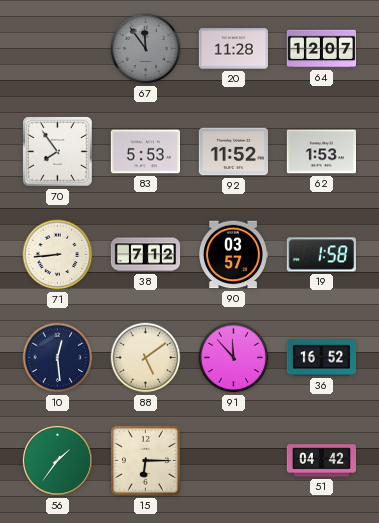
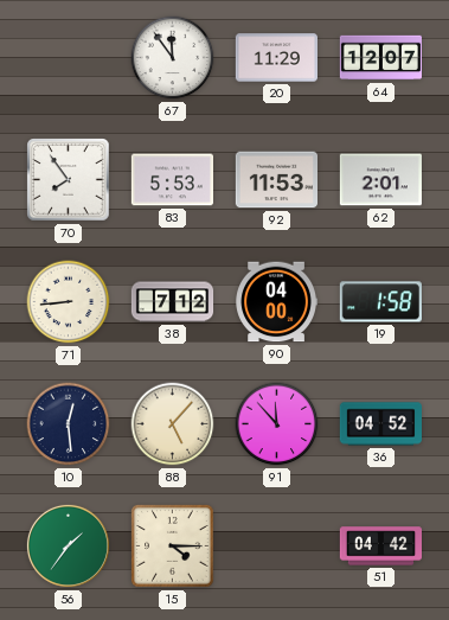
67 dial: grey -> white (173, 58)
20: 11:28 -> 11:29 (276, 58)
92: 11:52 -> 11:53 (276, 180)
62: 1:53 -> 2:01 (380, 180)
90: 03:57 -> 04:00 (276, 302)
88: 5:09 -> 5:07 (173, 424)
36: 16:52 -> 04:52 (380, 424)
15: 6:15 -> 4:15 (173, 547)
